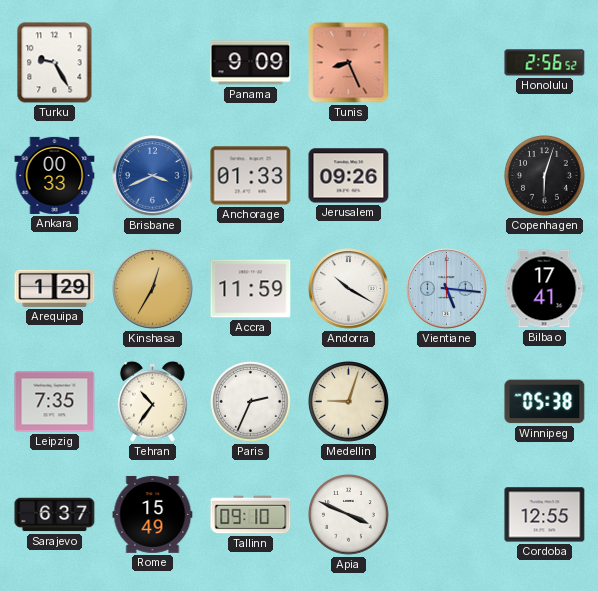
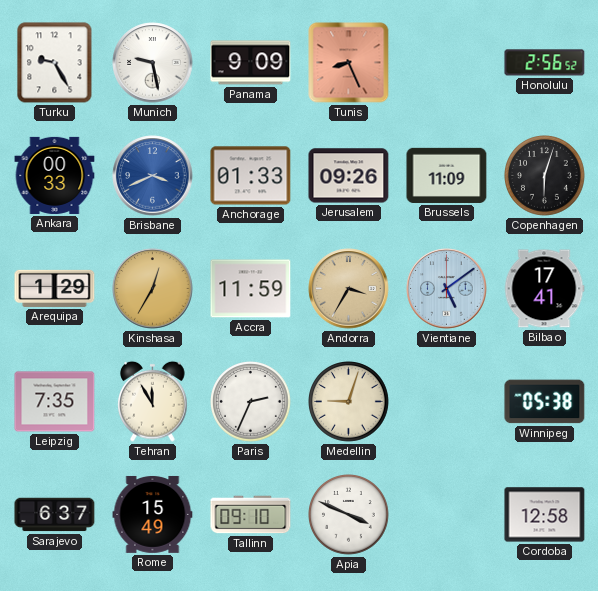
Munich: none -> 9:28 (153, 63)
Brussels: none -> 11:09 (447, 175)
Andorra: 10:20 -> 3:35 (349, 289)
Andorra dial: white -> champagne (349, 289)
Vientiane: 5:16 -> 5:09 (447, 289)
Tehran: 10:36 -> 11:55 (153, 401)
Cordoba: 12:55 -> 12:58 (545, 515)
